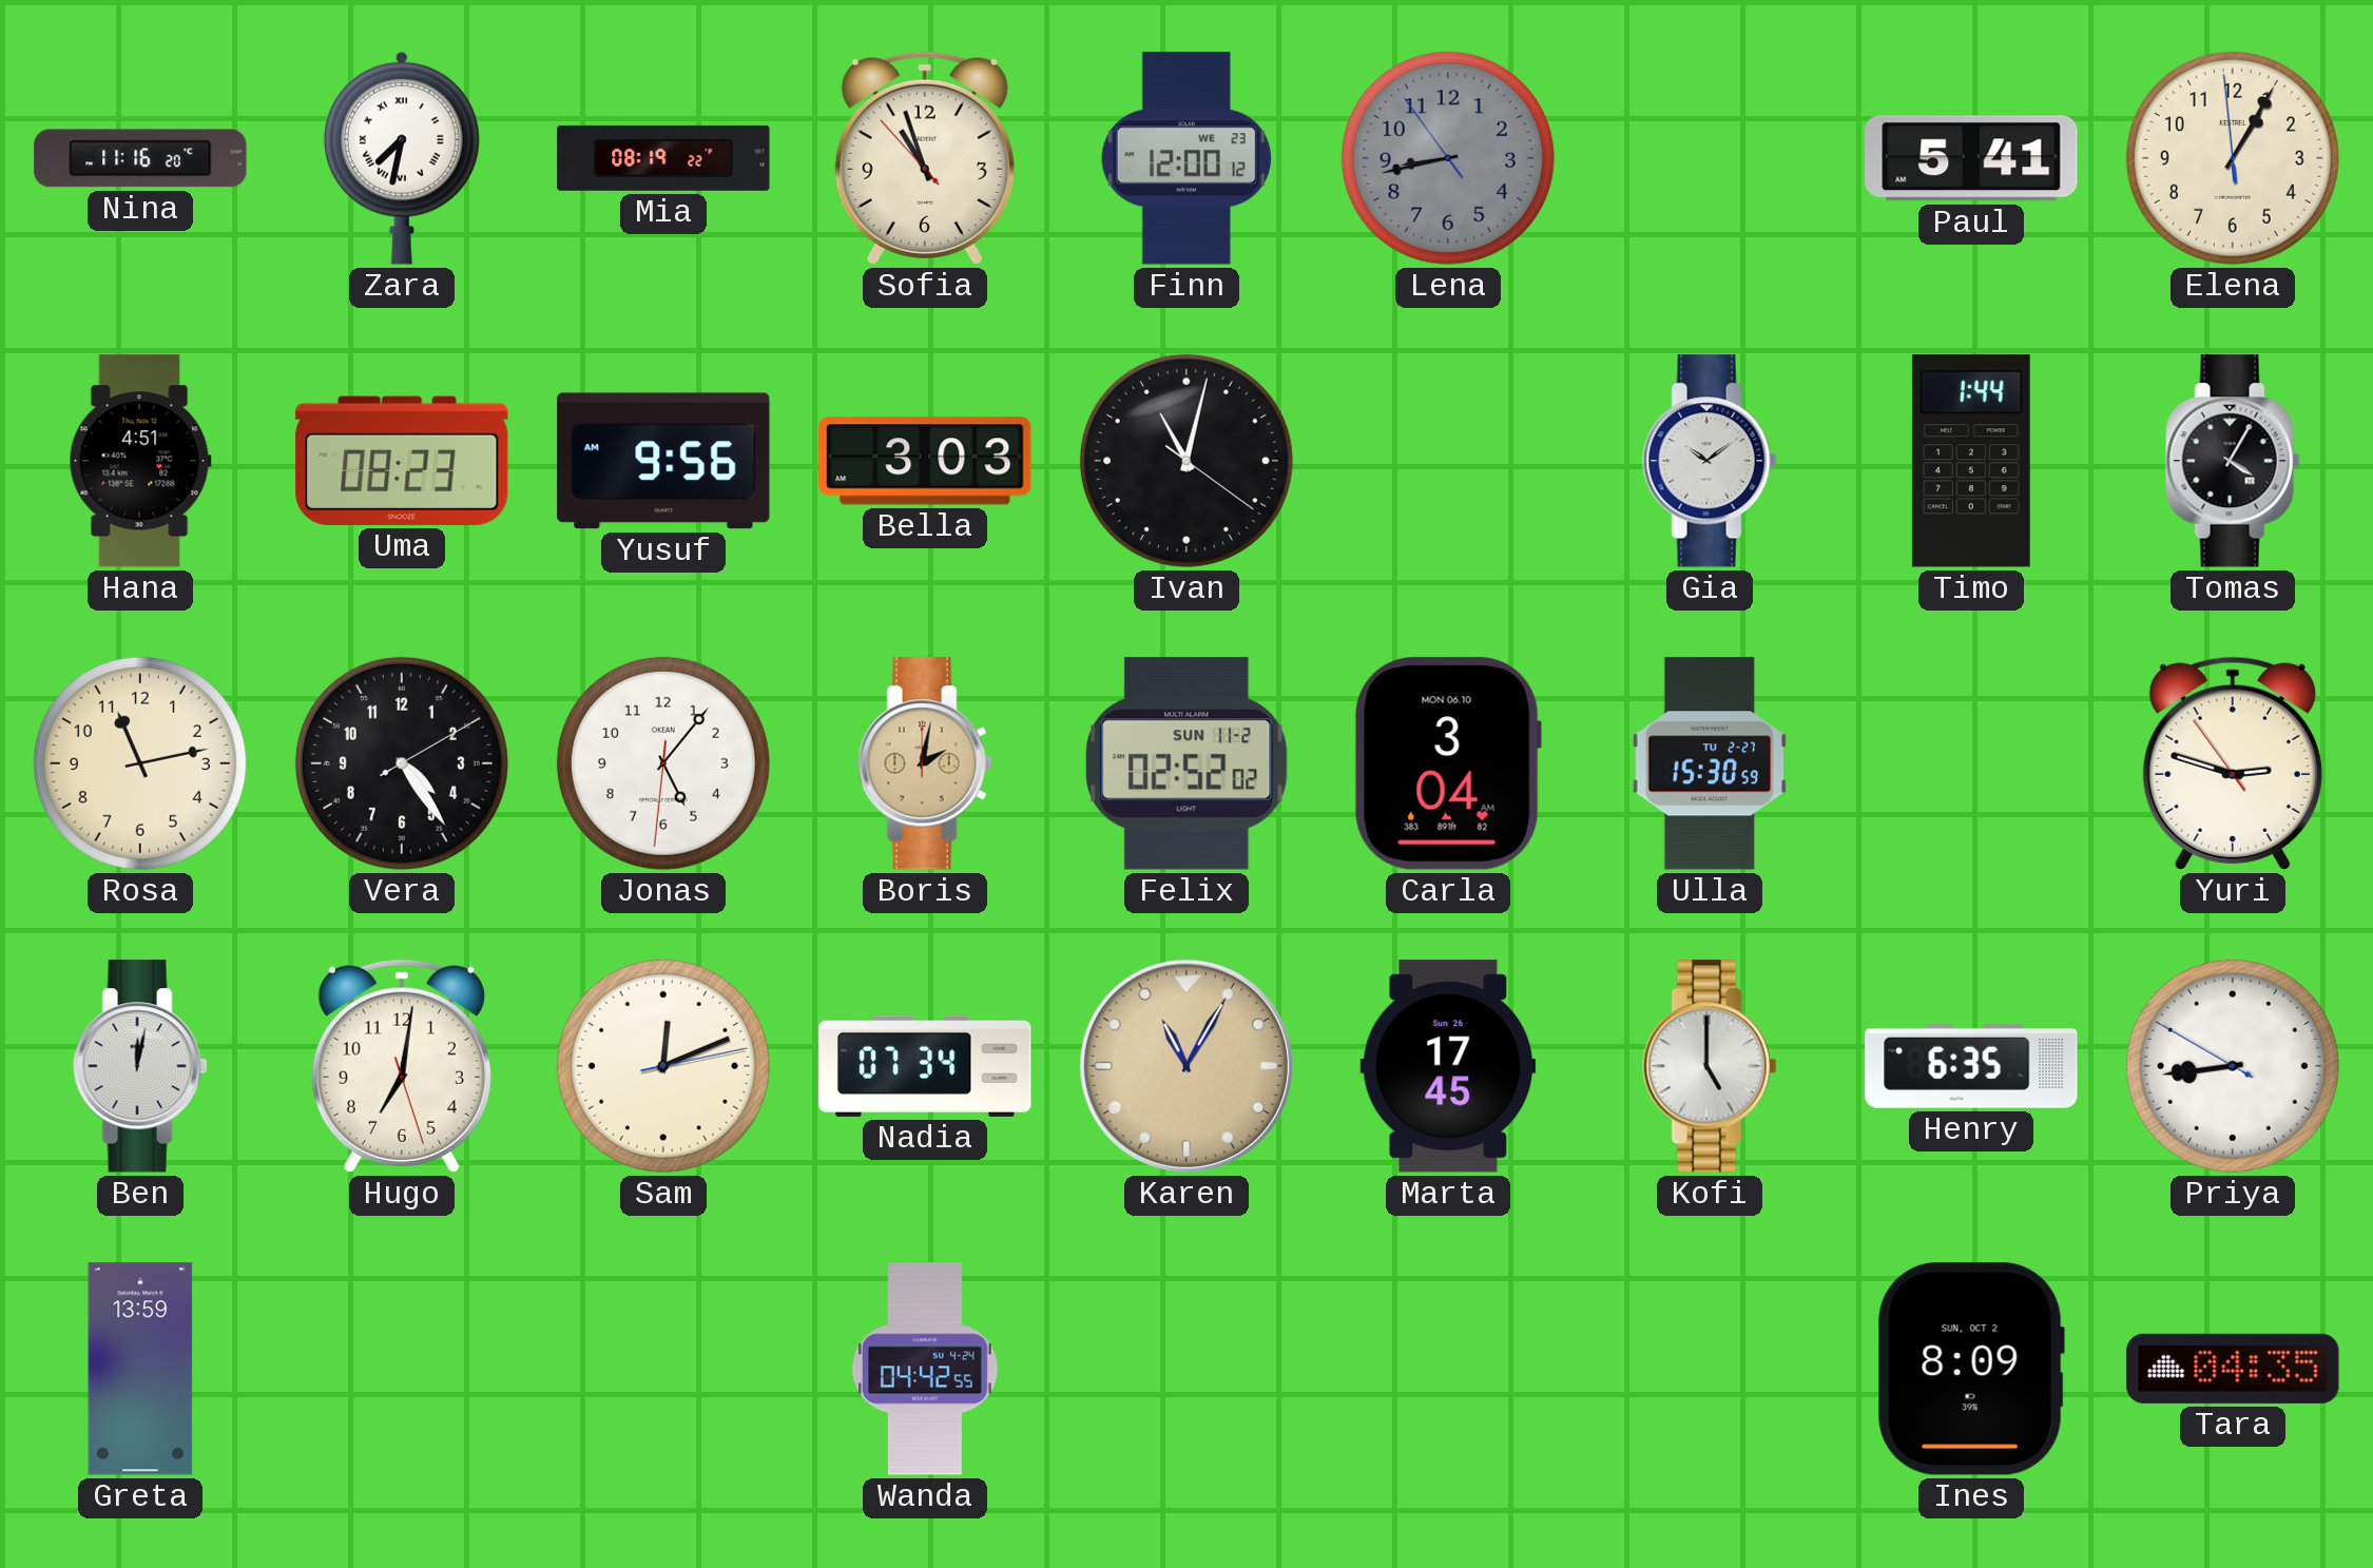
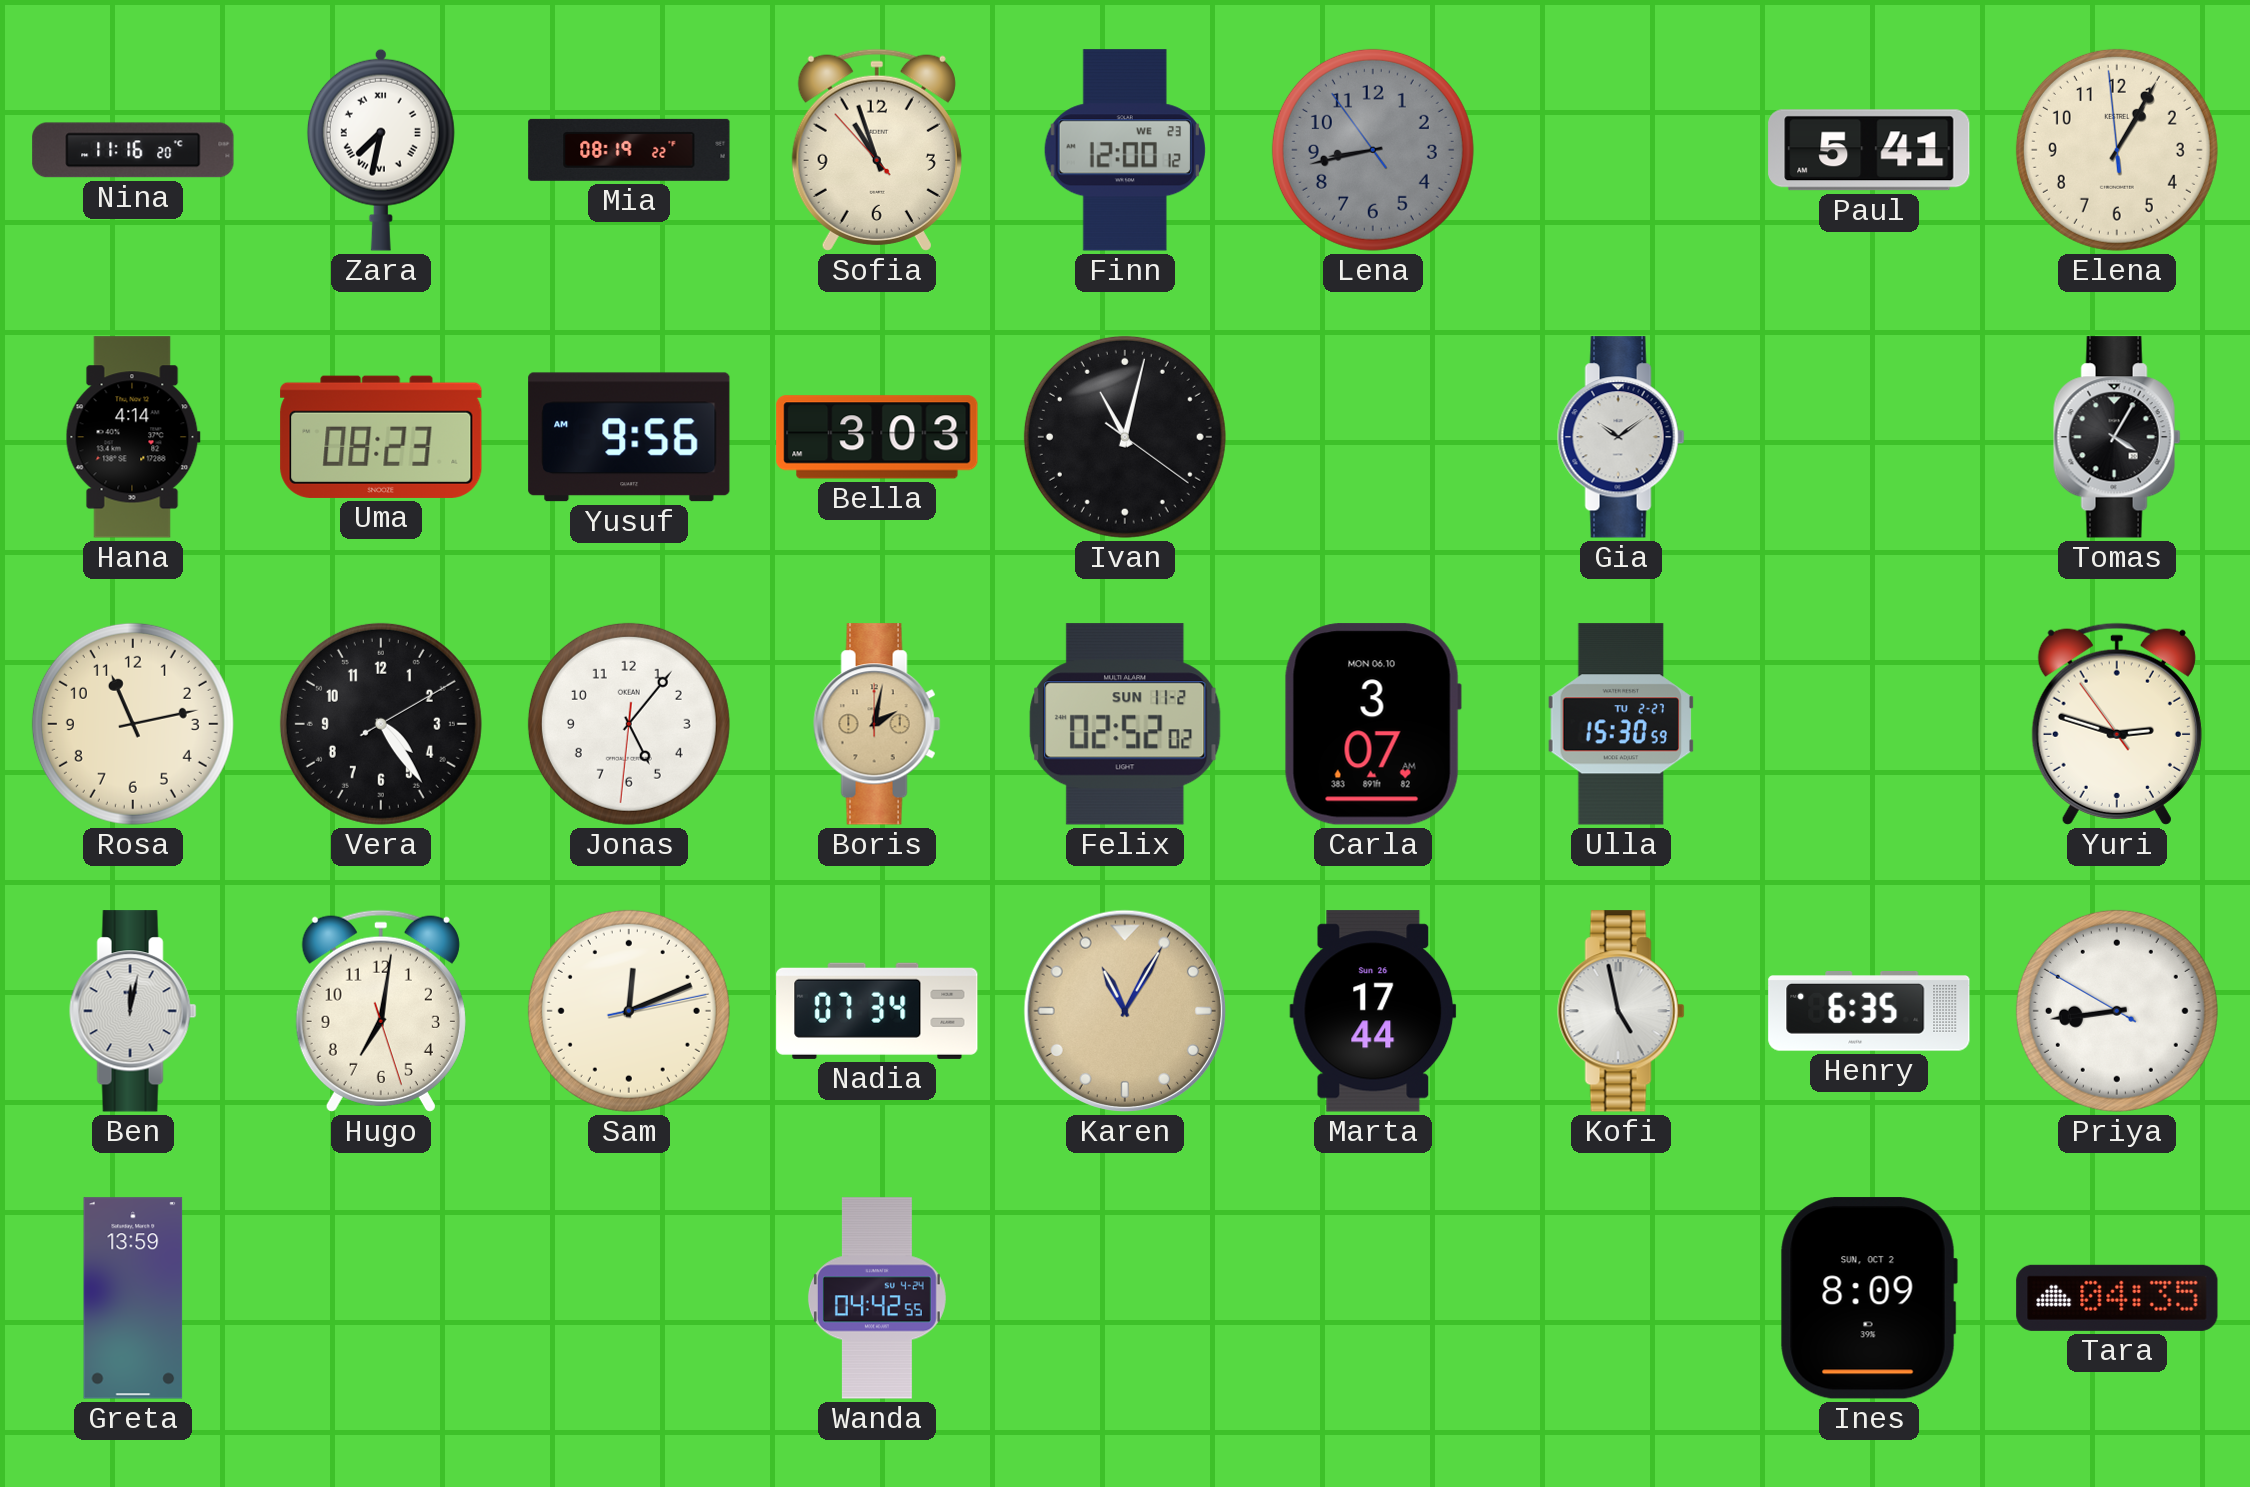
Hana: 4:51 -> 4:14 (133, 437)
Timo: 1:44 -> none (1971, 461)
Carla: 3:04 -> 3:07 (1373, 724)
Marta: 17:45 -> 17:44 (1373, 1011)
Kofi: 5:00 -> 4:58 (1621, 1011)
